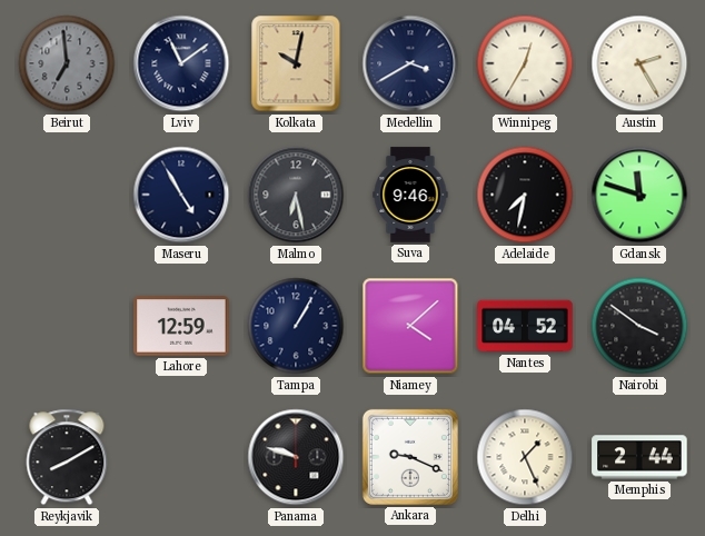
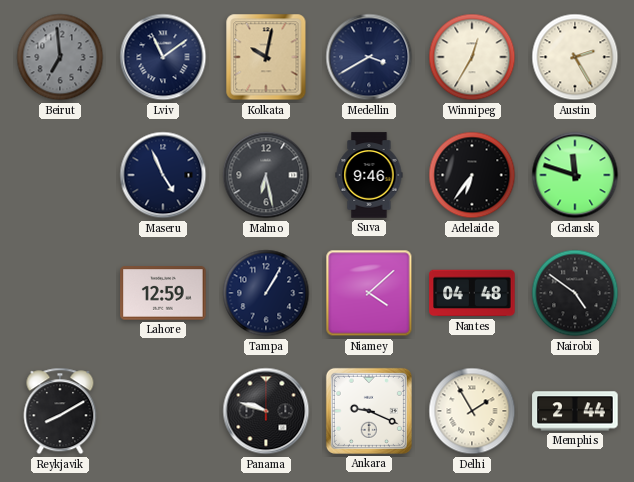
Maseru: 4:55 -> 4:56 (163, 175)
Adelaide: 7:32 -> 6:36 (472, 175)
Nantes: 04:52 -> 04:48 (472, 293)
Nairobi: 3:51 -> 4:51 (575, 293)
Delhi: 1:26 -> 1:55 (472, 411)
